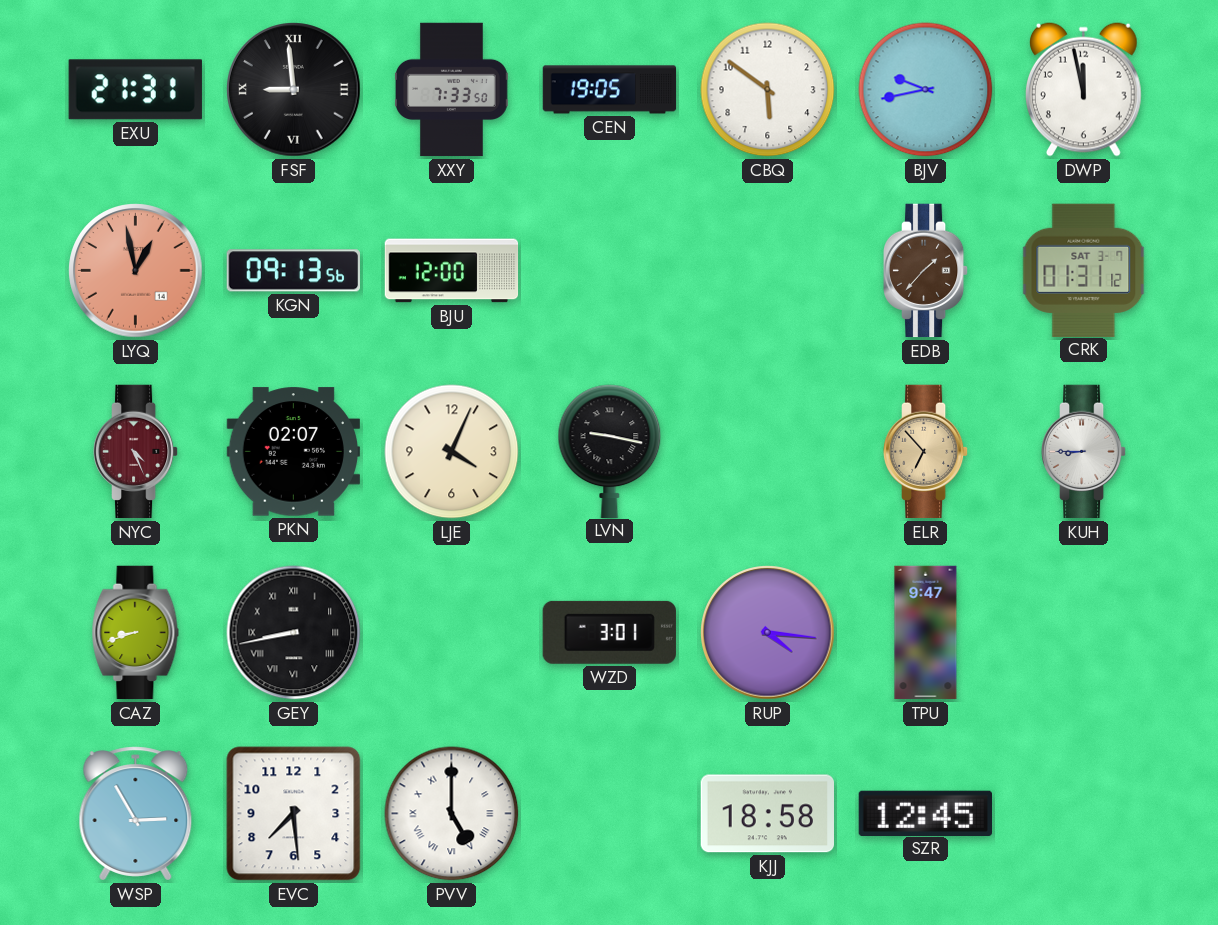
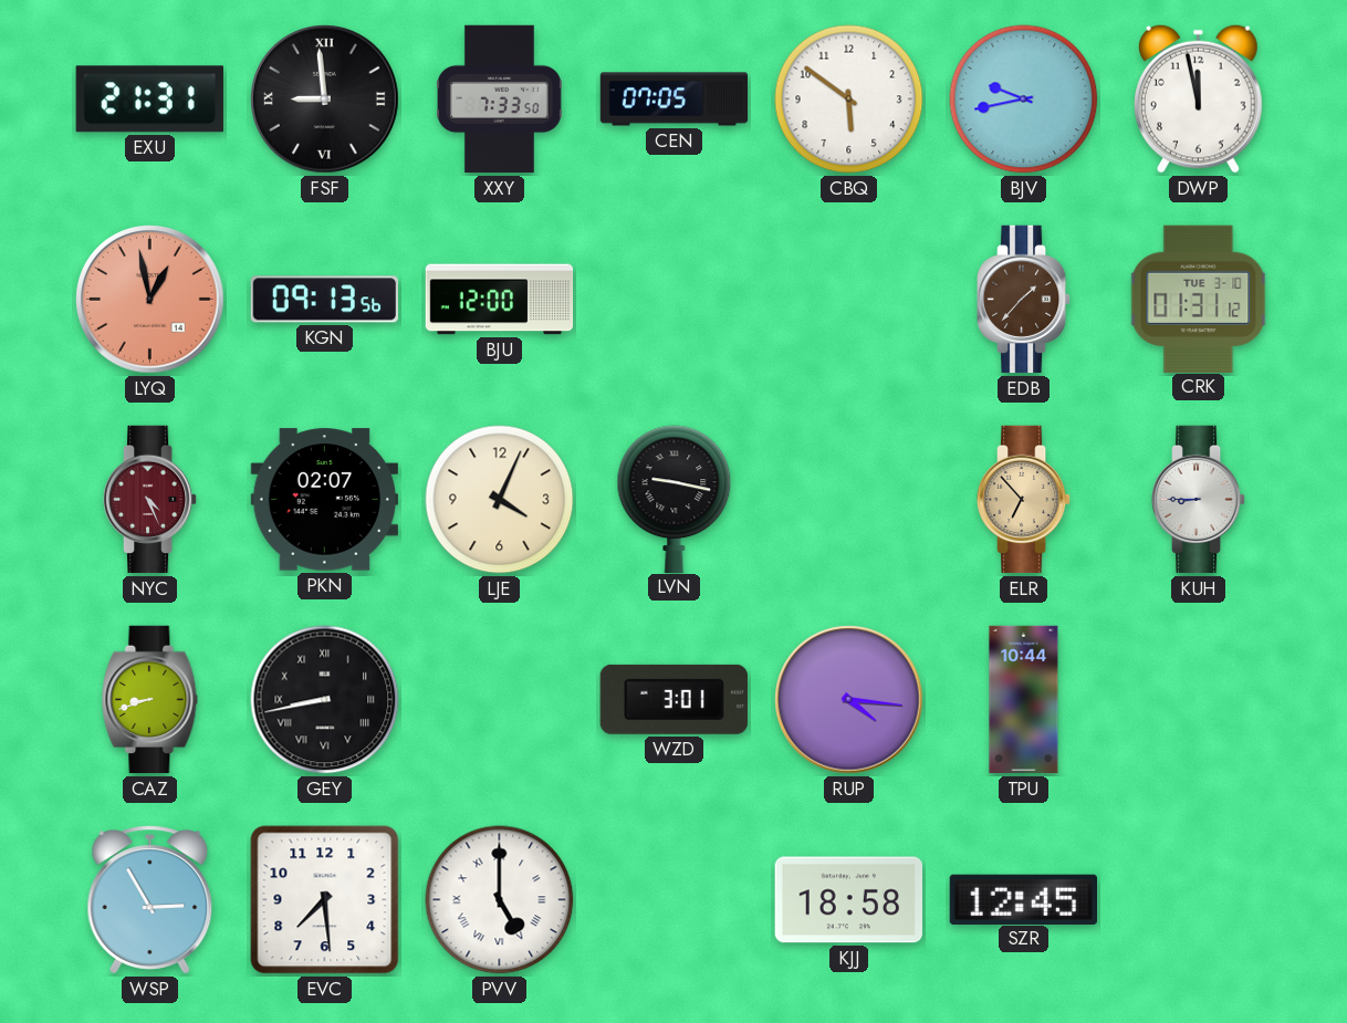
CEN: 19:05 -> 07:05 (675, 100)
CRK date: SAT 3-7 -> TUE 3-10 (1199, 299)
TPU: 9:47 -> 10:44 (1024, 700)
